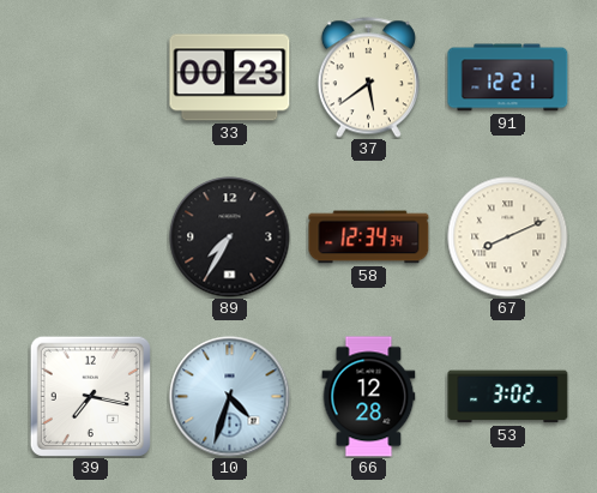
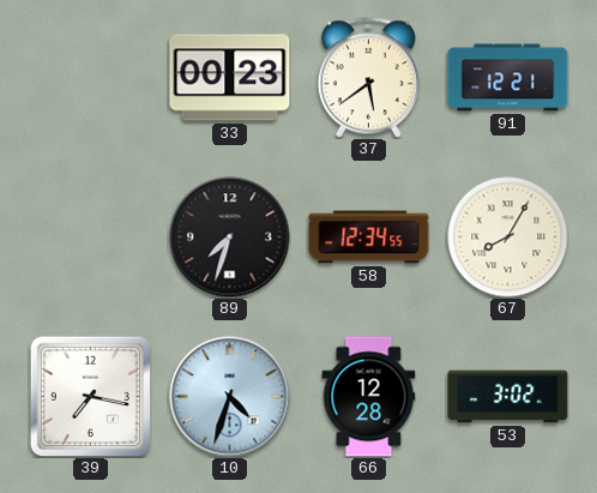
89: 7:35 -> 7:33 (230, 238)
58: 12:34:34 -> 12:34:55 (369, 238)
67: 8:11 -> 8:05 (508, 238)
